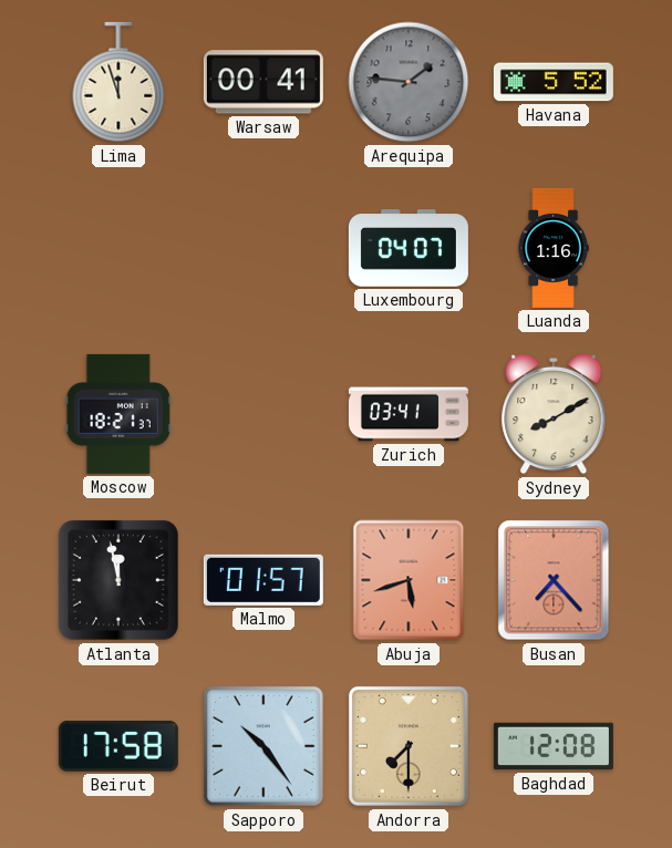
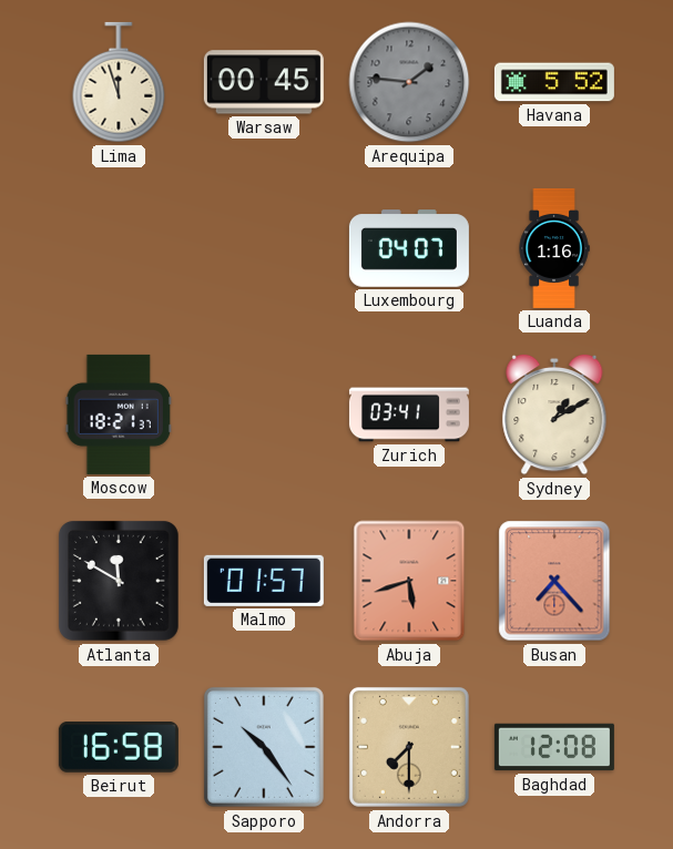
Warsaw: 00:41 -> 00:45 (264, 82)
Sydney: 8:10 -> 1:10 (554, 415)
Atlanta: 11:58 -> 11:50 (119, 581)
Beirut: 17:58 -> 16:58 (119, 748)
